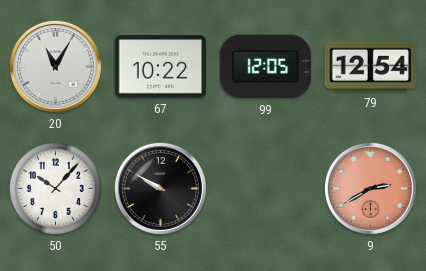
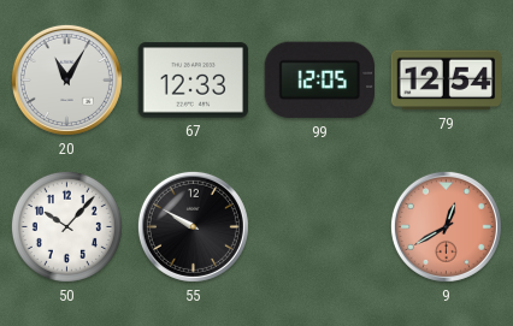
67: 10:22 -> 12:33 (194, 81)
9: 2:40 -> 12:40 (446, 226)
